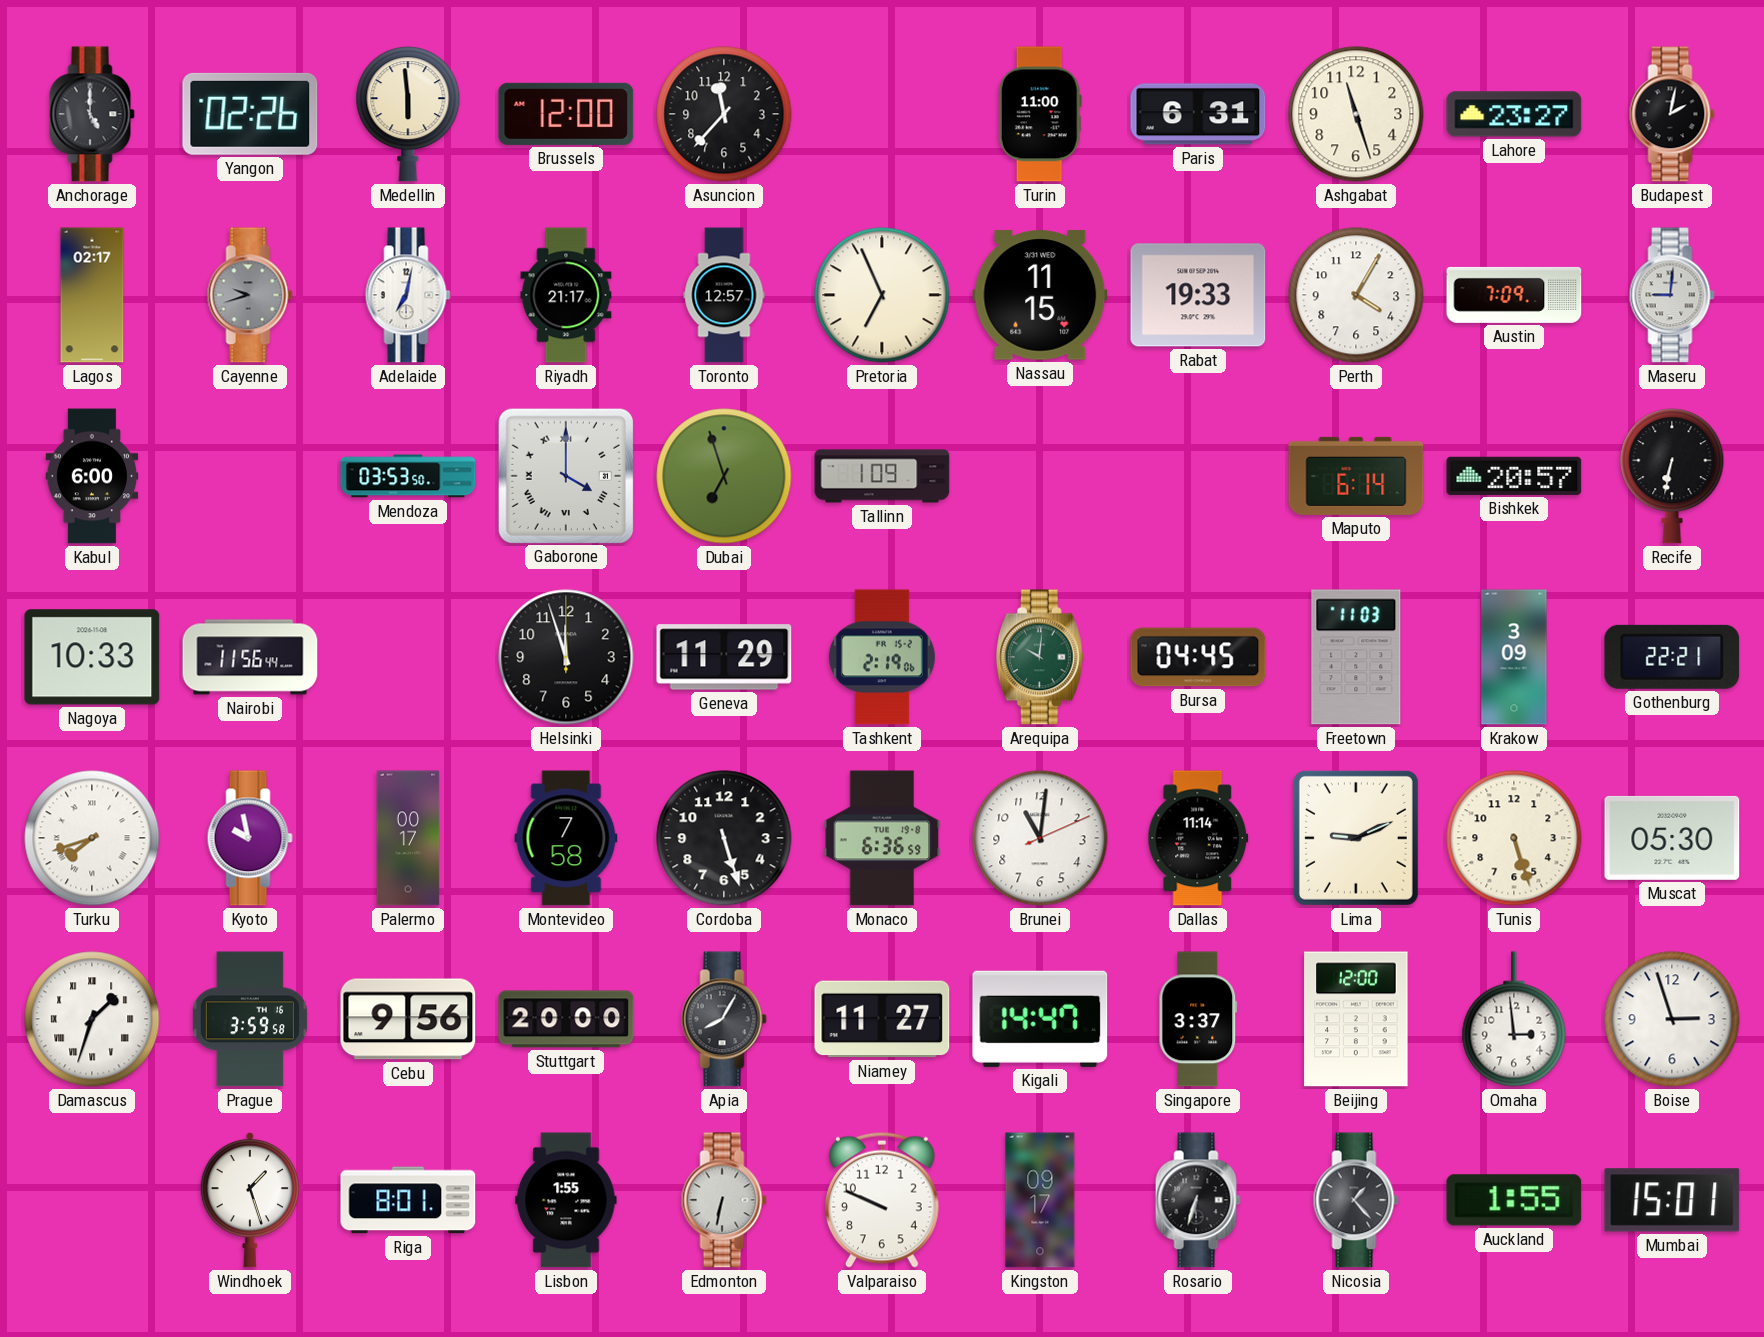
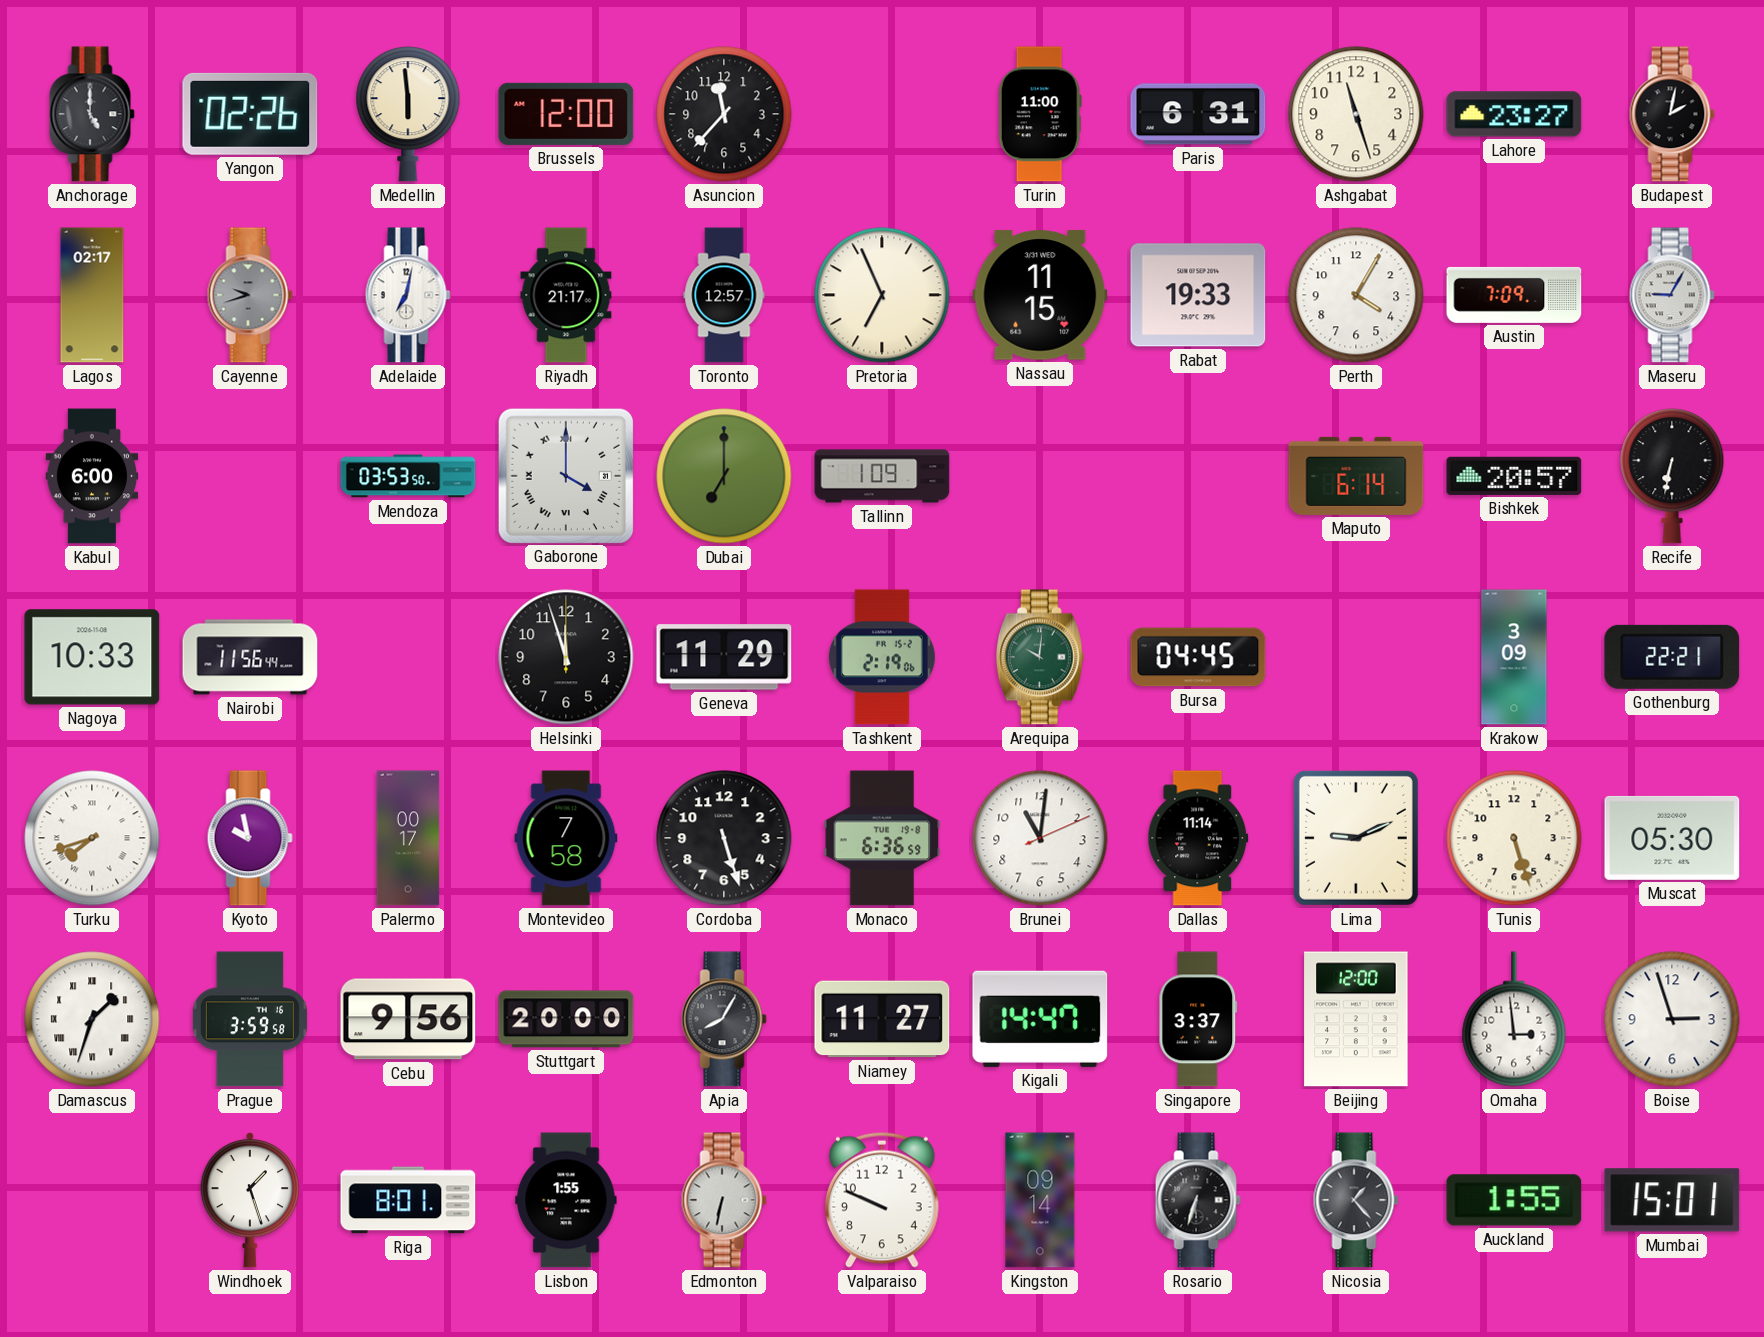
Maseru: 9:01 -> 9:05 (1672, 295)
Dubai: 6:57 -> 7:00 (724, 476)
Freetown: 11:03 -> none (1356, 657)
Kingston: 09:17 -> 09:14 (1040, 1200)
